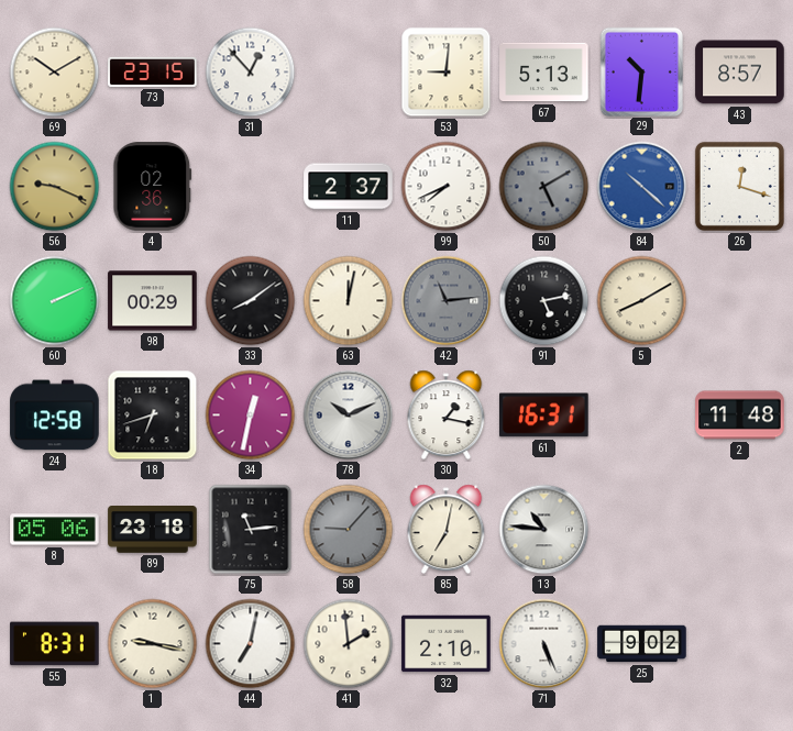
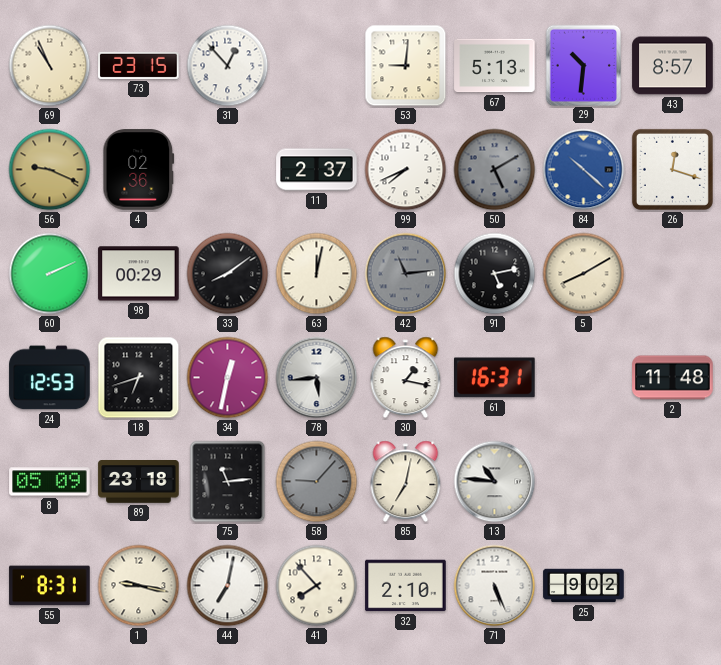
69: 10:10 -> 10:56 (50, 66)
24: 12:58 -> 12:53 (50, 378)
78: 10:11 -> 5:44 (317, 378)
8: 05:06 -> 05:09 (50, 482)
41: 1:59 -> 7:53 (317, 586)
